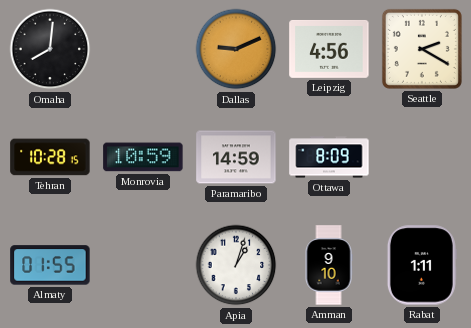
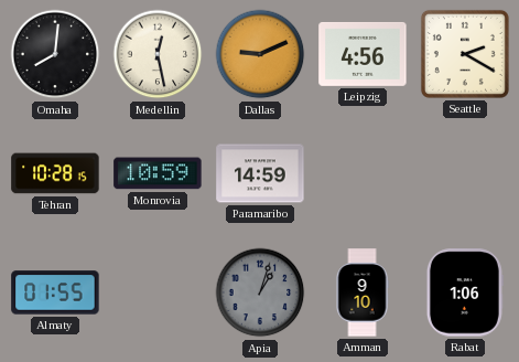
Medellin: none -> 12:28 (158, 54)
Ottawa: 8:09 -> none (329, 157)
Apia dial: white -> grey (260, 292)
Rabat: 1:11 -> 1:06 (465, 292)
